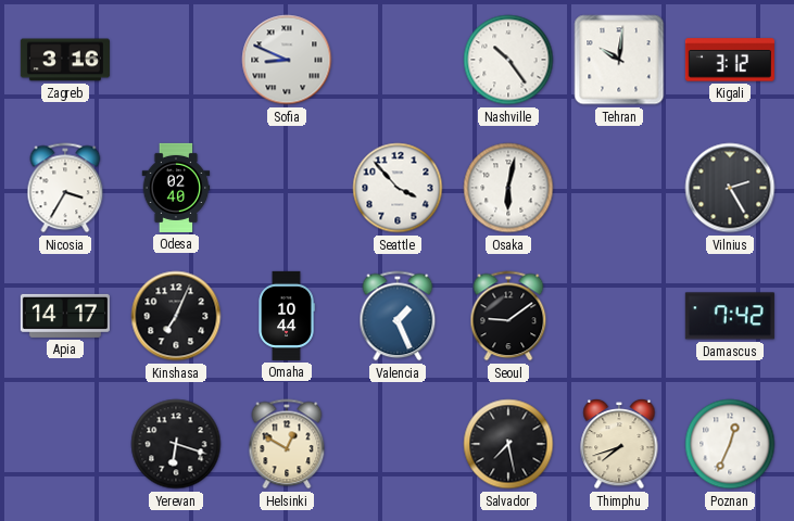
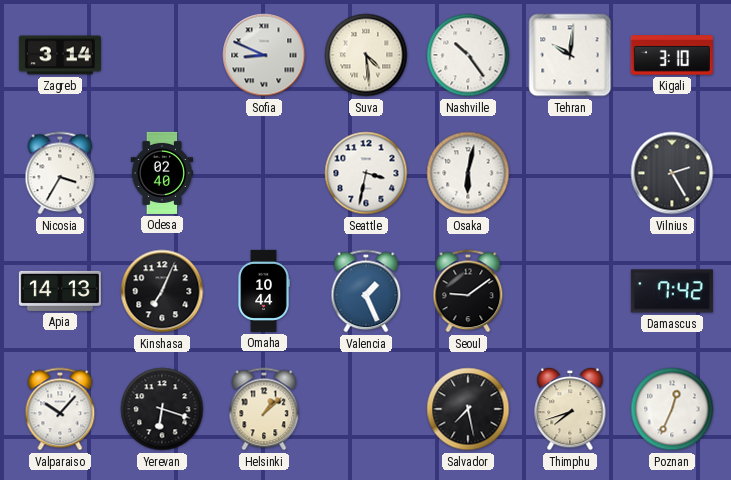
Zagreb: 3:16 -> 3:14 (60, 55)
Suva: none -> 4:29 (366, 55)
Kigali: 3:12 -> 3:10 (672, 55)
Seattle: 3:53 -> 3:32 (366, 173)
Apia: 14:17 -> 14:13 (60, 291)
Valparaiso: none -> 10:07 (60, 409)
Helsinki: 12:50 -> 1:08 (264, 409)
